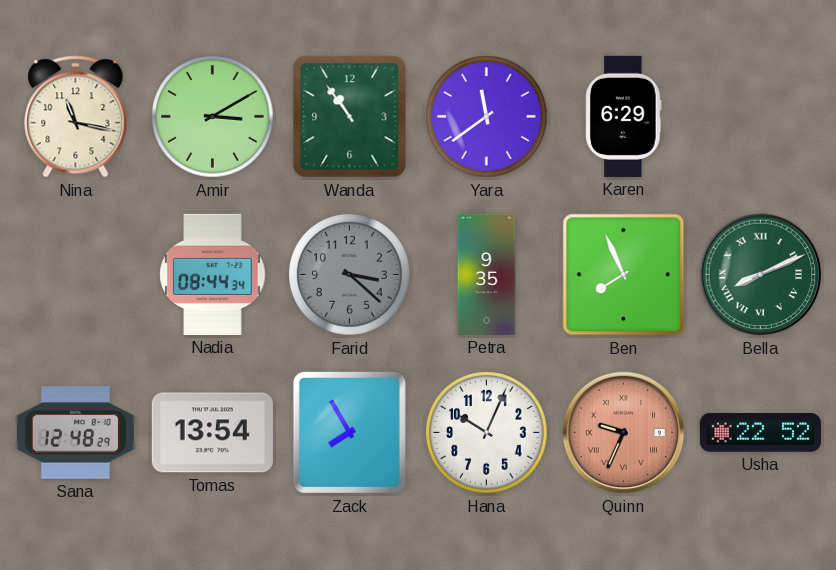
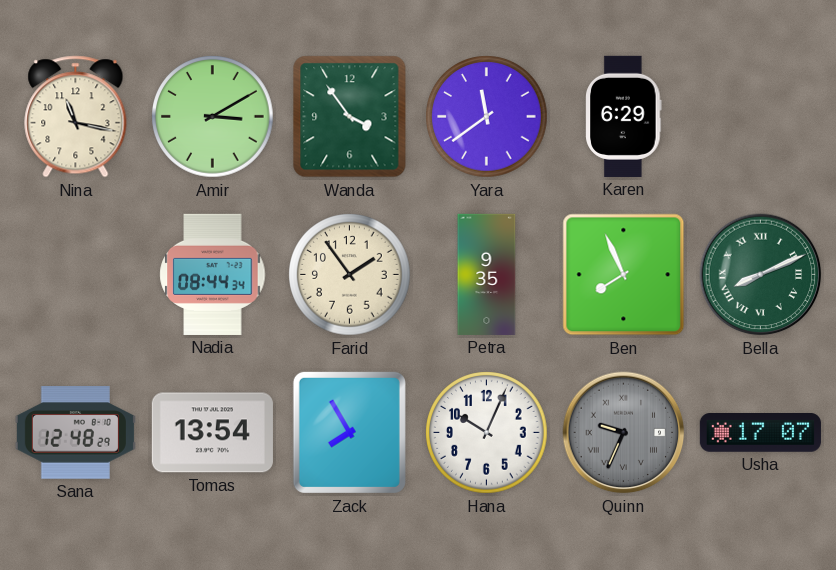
Wanda: 10:54 -> 3:54 (350, 117)
Farid: 3:22 -> 1:54 (350, 275)
Farid dial: grey -> cream (350, 275)
Quinn dial: salmon -> grey (624, 433)
Usha: 22:52 -> 17:07 (760, 433)
